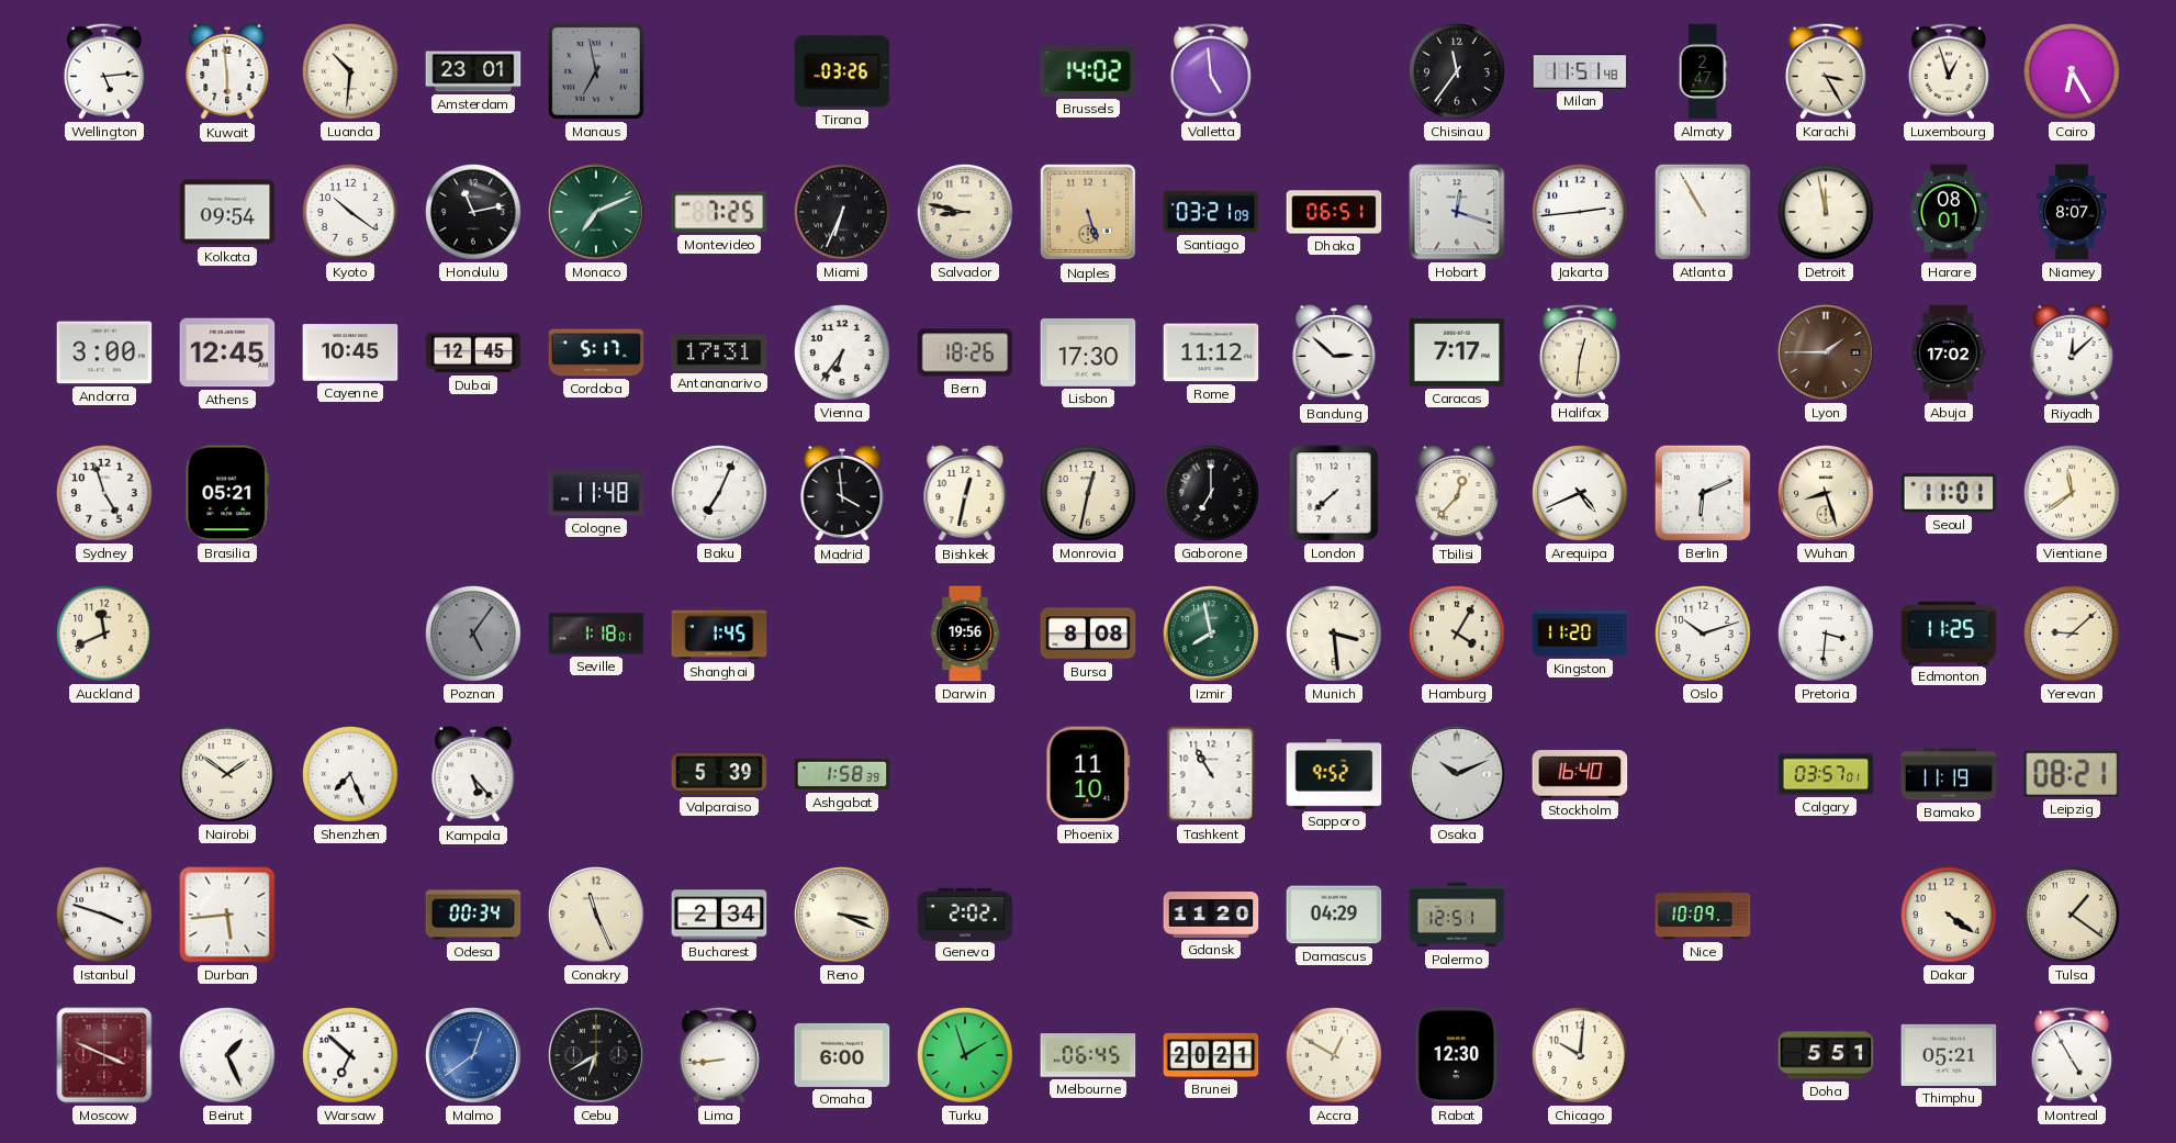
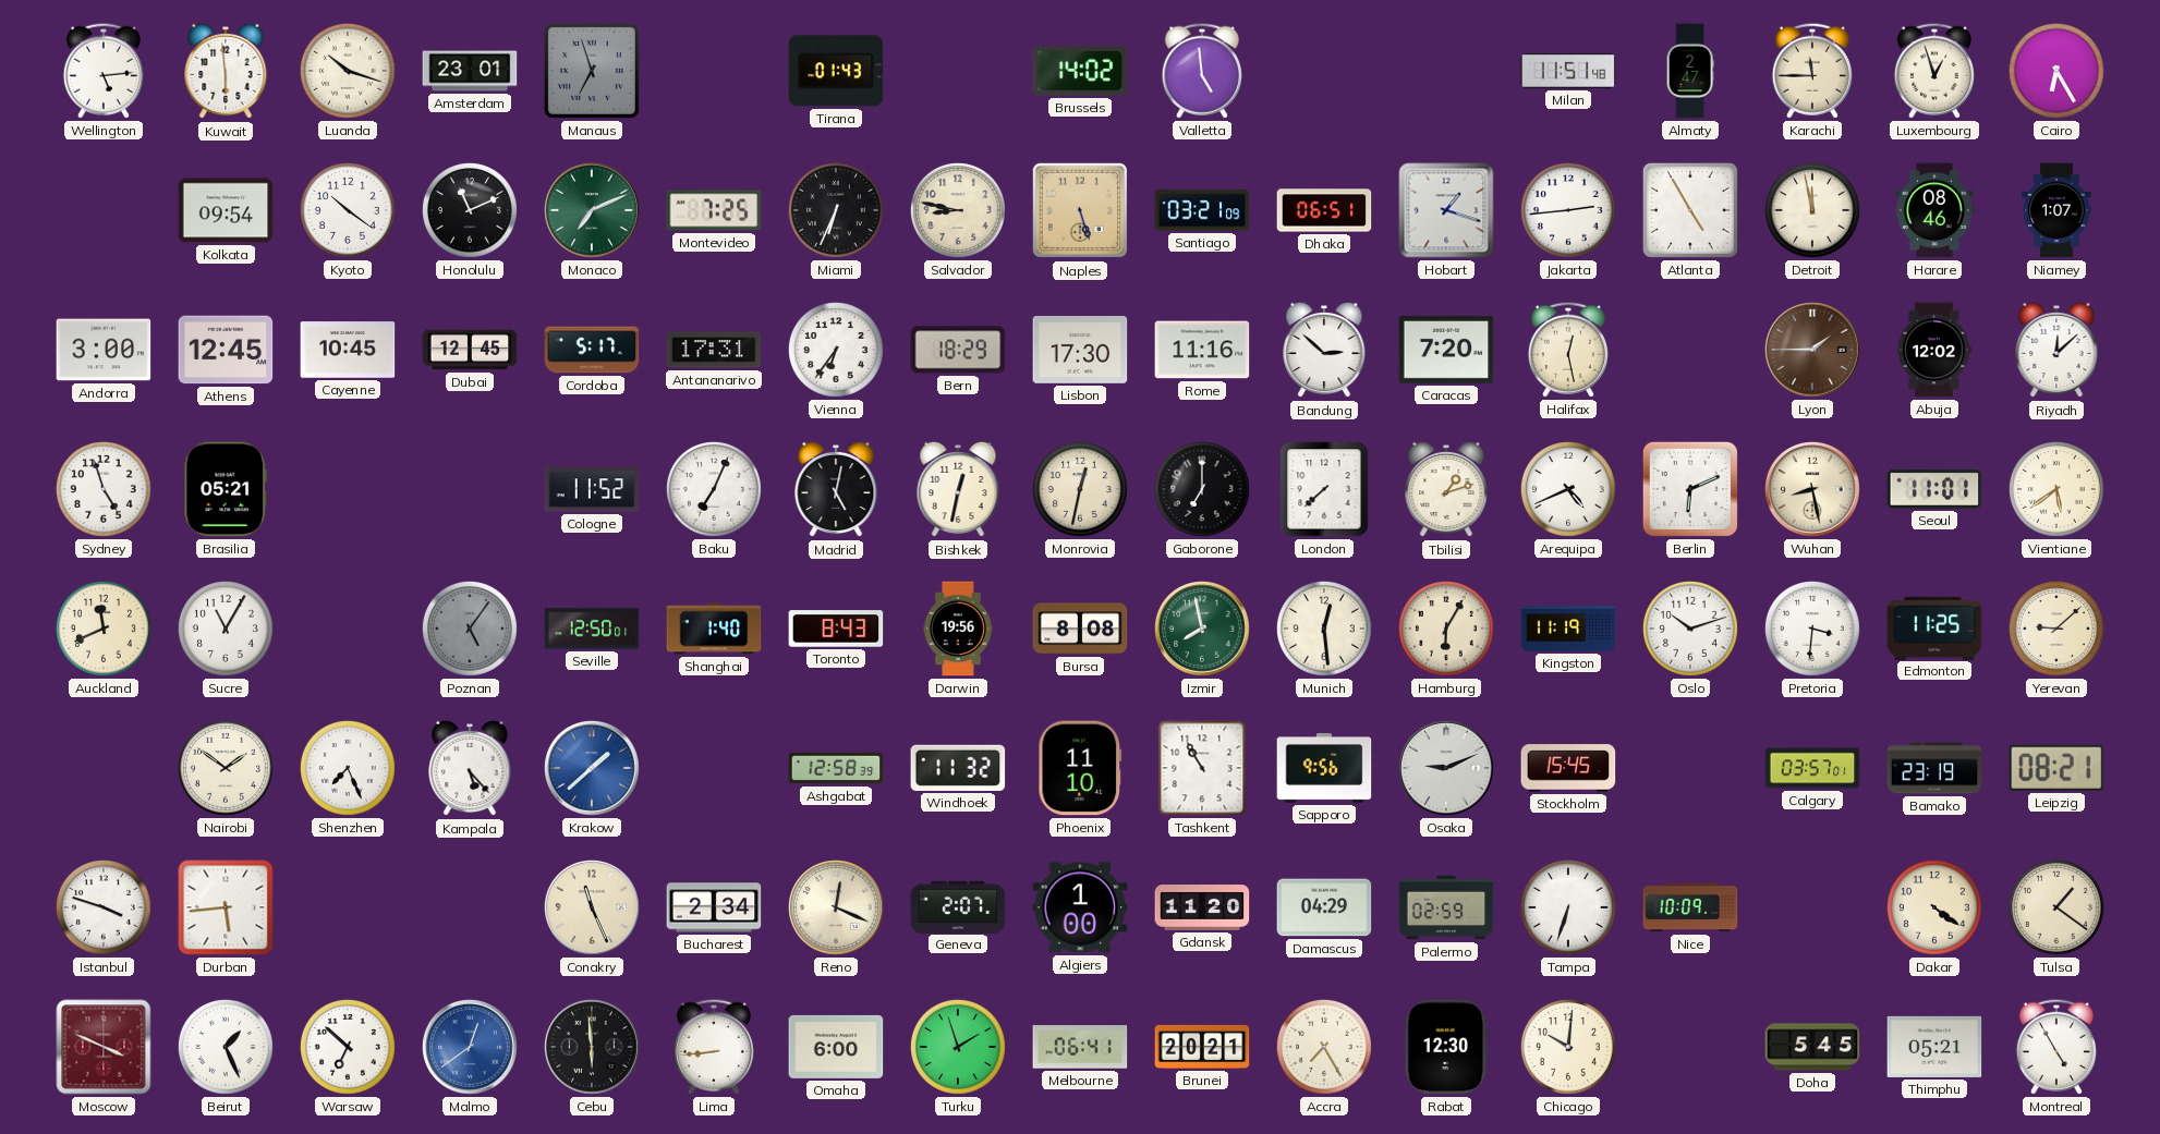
Luanda: 10:31 -> 10:18 (348, 71)
Manaus: 6:58 -> 6:57 (592, 71)
Tirana: 03:26 -> 01:43 (836, 71)
Chisinau: 11:36 -> none (1457, 71)
Karachi: 3:25 -> 11:45 (1812, 71)
Honolulu: 11:13 -> 11:11 (470, 210)
Hobart: 12:18 -> 1:18 (1446, 210)
Atlanta: 10:55 -> 4:55 (1690, 210)
Harare: 08:01 -> 08:46 (1934, 210)
Niamey: 8:07 -> 1:07 (2056, 210)
Bern: 18:26 -> 18:29 (958, 350)
Rome: 11:12 -> 11:16 (1202, 350)
Caracas: 7:17 -> 7:20 (1446, 351)
Halifax: 12:31 -> 12:28 (1568, 350)
Abuja: 17:02 -> 12:02 (1934, 350)
Cologne: 11:48 -> 11:52 (592, 489)
Madrid: 3:59 -> 5:02 (836, 489)
Tbilisi: 12:37 -> 1:12 (1446, 489)
Wuhan: 8:27 -> 8:28 (1813, 490)
Vientiane: 11:39 -> 5:39 (2056, 489)
Sucre: none -> 11:05 (226, 629)
Seville: 1:18 -> 12:50 (592, 629)
Shanghai: 1:45 -> 1:40 (714, 629)
Toronto: none -> 8:43 (836, 629)
Munich: 3:29 -> 12:29 (1324, 629)
Hamburg: 4:05 -> 6:05 (1446, 629)
Kingston: 11:20 -> 11:19 (1568, 629)
Krakow: none -> 1:38 (593, 769)
Valparaiso: 5:39 -> none (719, 774)
Ashgabat: 1:58 -> 12:58 (836, 768)
Windhoek: none -> 11:32 (958, 768)
Sapporo: 9:52 -> 9:56 (1324, 768)
Osaka: 10:11 -> 9:11 (1447, 769)
Stockholm: 16:40 -> 15:45 (1568, 768)
Bamako: 11:19 -> 23:19 (1934, 768)
Odesa: 00:34 -> none (473, 915)
Reno: 3:19 -> 12:19 (837, 909)
Geneva: 2:02 -> 2:07 (958, 906)
Algiers: none -> 1:00 (1080, 907)
Palermo: 12:51 -> 02:59 (1446, 907)
Tampa: none -> 6:33 (1568, 907)
Cebu: 6:40 -> 5:59 (593, 1048)
Melbourne: 06:45 -> 06:41 (1080, 1047)
Accra: 12:50 -> 7:25 (1324, 1047)
Doha: 5:51 -> 5:45 (1812, 1047)
